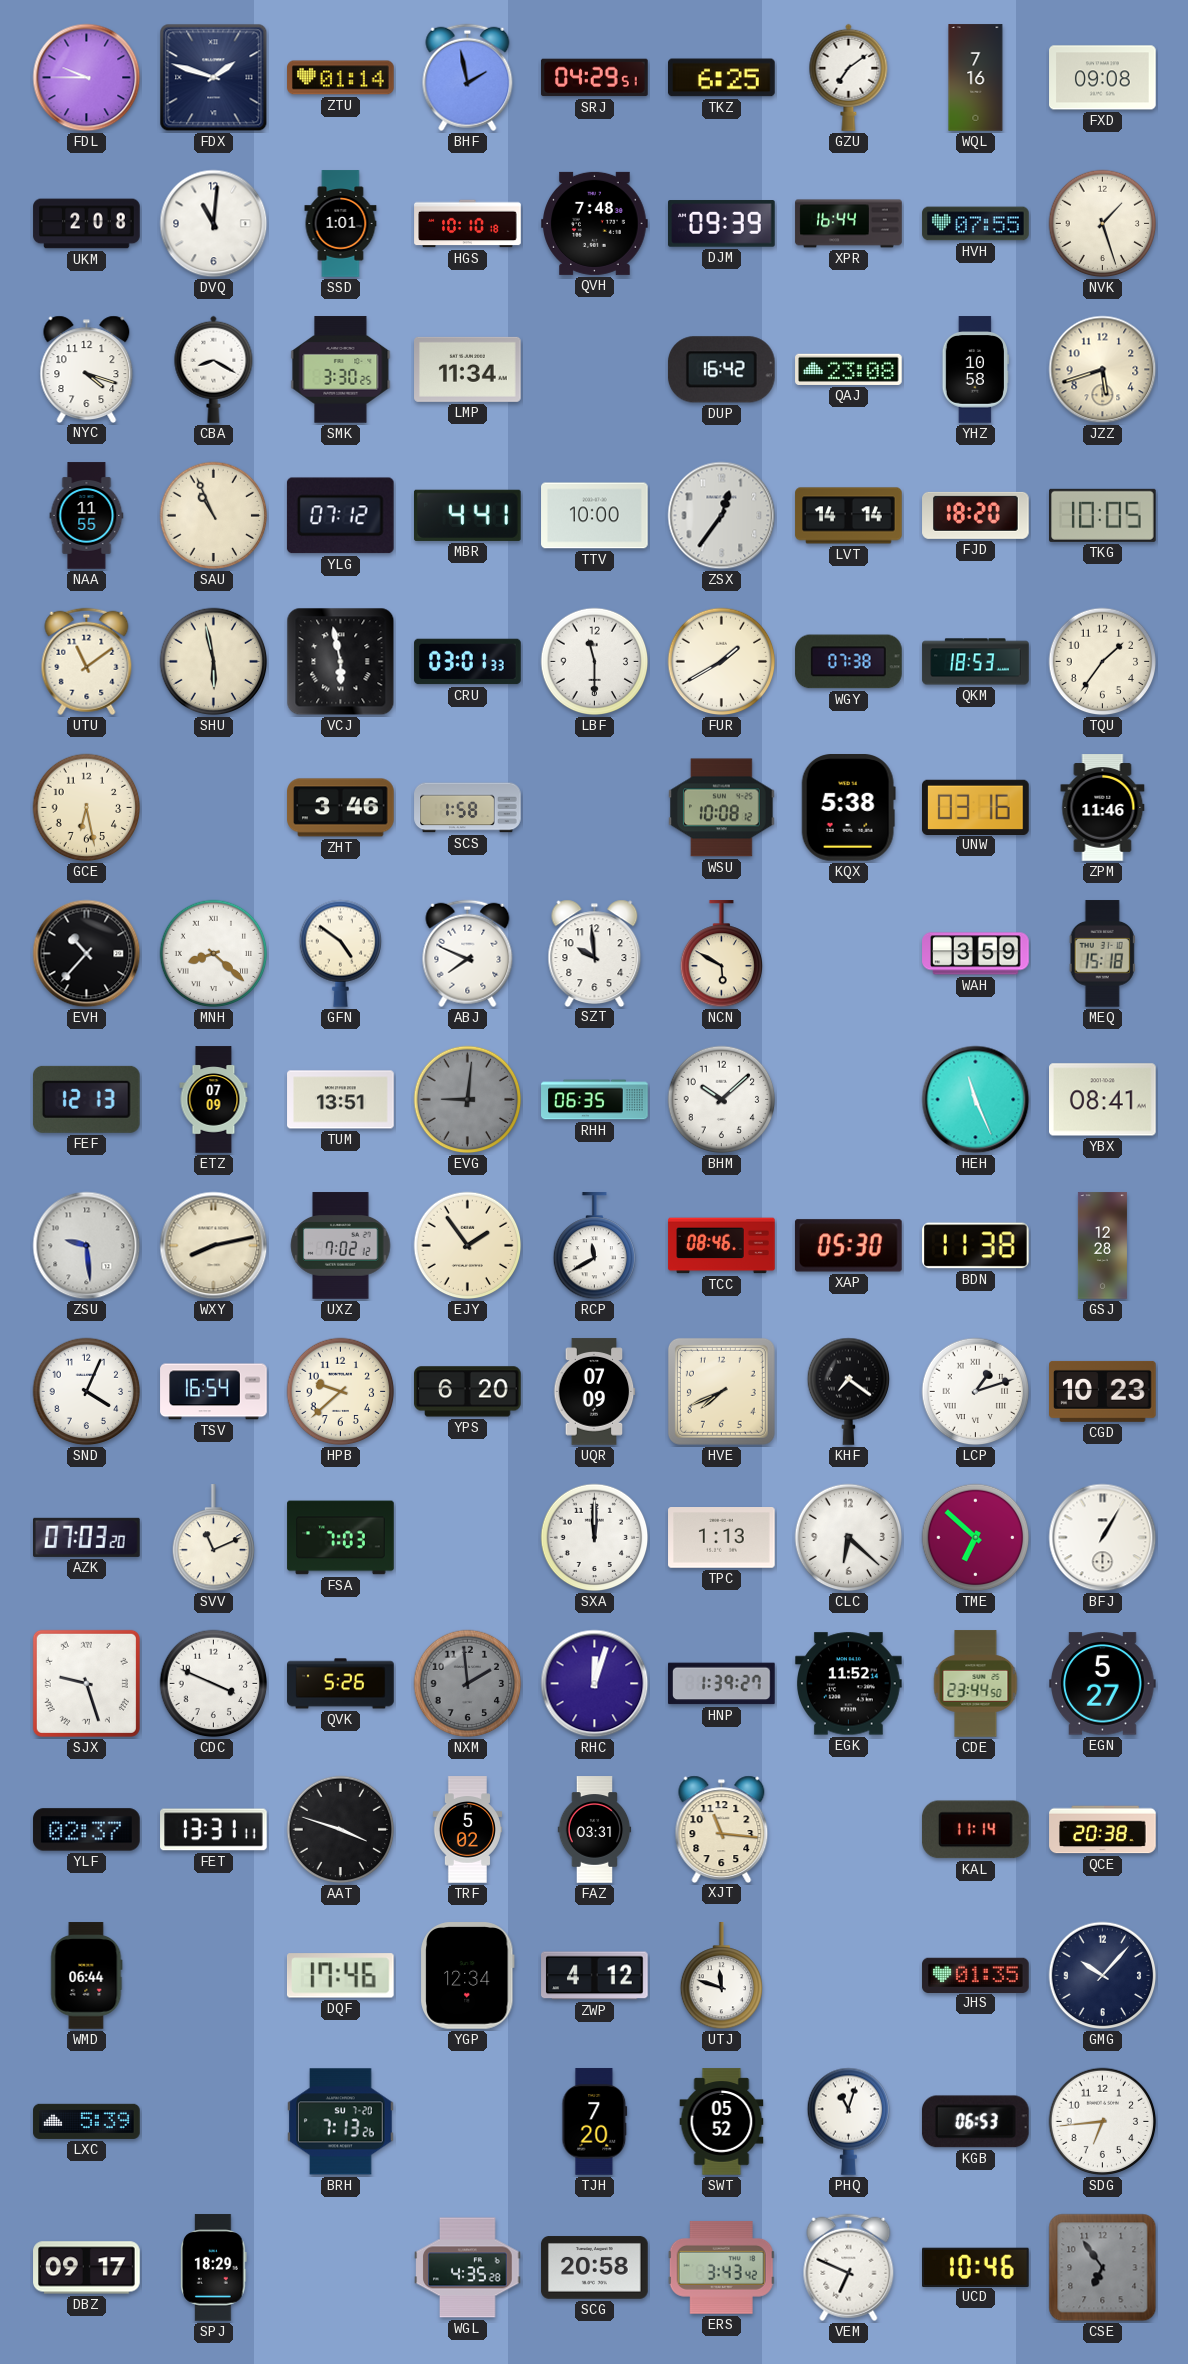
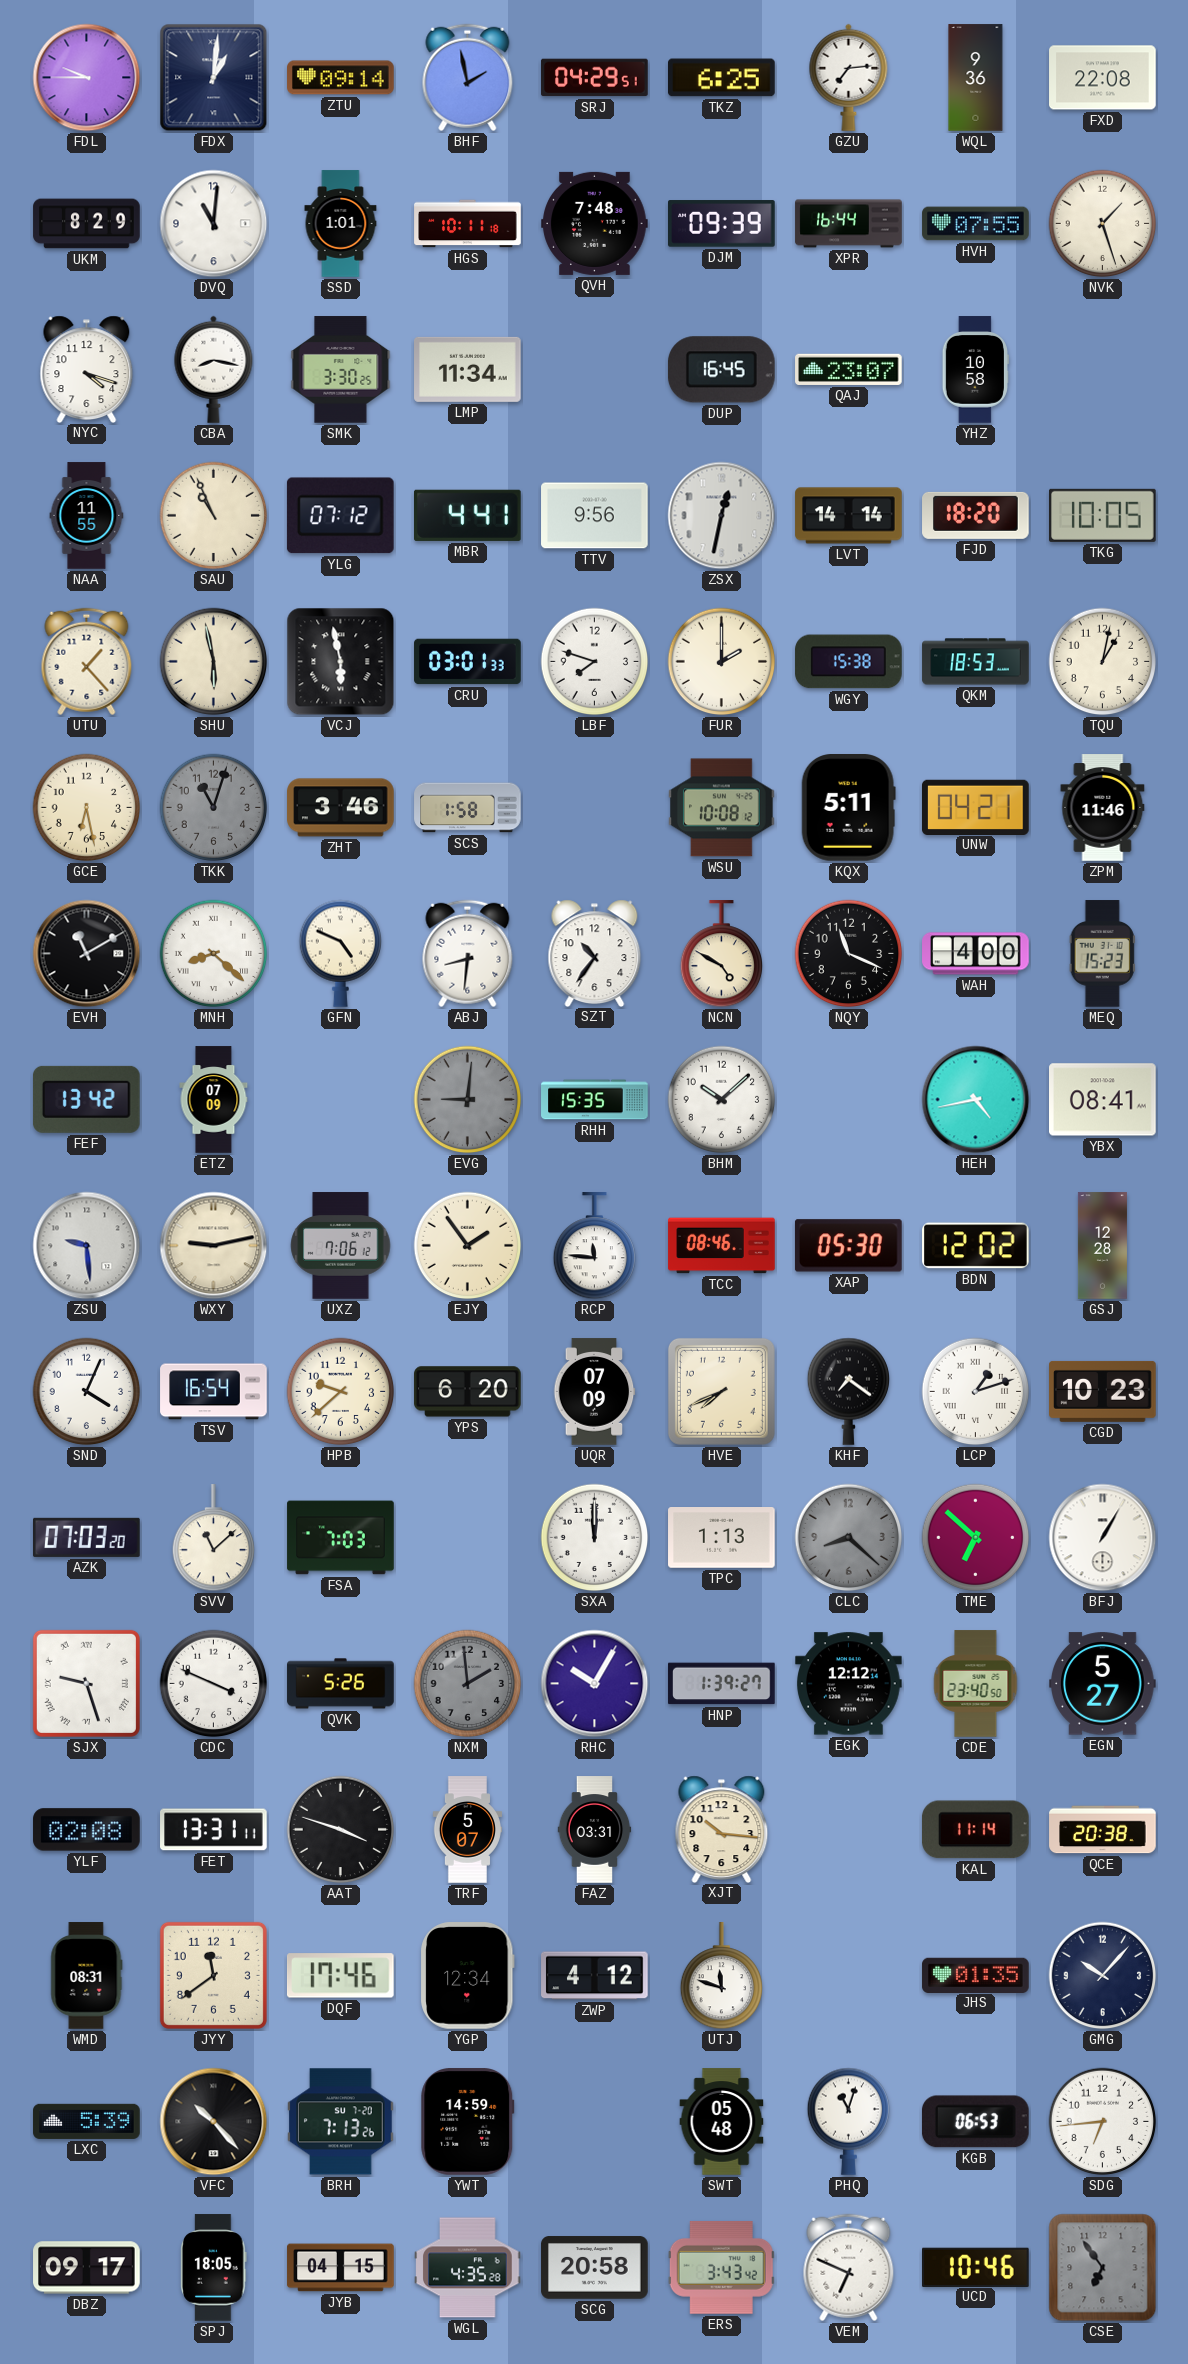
FDX: 1:48 -> 1:01 (214, 78)
ZTU: 01:14 -> 09:14 (341, 78)
GZU: 7:09 -> 7:14 (849, 77)
WQL: 7:16 -> 9:36 (976, 78)
FXD: 09:08 -> 22:08 (1103, 78)
UKM: 2:08 -> 8:29 (87, 224)
HGS: 10:10 -> 10:11 (468, 224)
CBA: 8:20 -> 8:17 (214, 369)
DUP: 16:42 -> 16:45 (721, 370)
QAJ: 23:08 -> 23:07 (849, 369)
JZZ: 5:42 -> none (1103, 370)
TTV: 10:00 -> 9:56 (595, 516)
ZSX: 12:36 -> 12:32 (722, 516)
UTU: 11:09 -> 1:23 (87, 662)
LBF: 11:30 -> 7:48 (595, 662)
FUR: 1:40 -> 2:00 (722, 662)
WGY: 07:38 -> 15:38 (849, 662)
TQU: 1:36 -> 1:02 (1103, 662)
TKK: none -> 11:03 (214, 808)
KQX: 5:38 -> 5:11 (848, 808)
UNW: 03:16 -> 04:21 (976, 807)
EVH: 10:37 -> 11:10 (87, 954)
GFN: 4:51 -> 4:49 (341, 953)
ABJ: 7:49 -> 8:31 (468, 954)
SZT: 9:59 -> 10:36 (595, 953)
NCN: 5:50 -> 4:50 (722, 954)
NQY: none -> 11:19 (849, 954)
WAH: 3:59 -> 4:00 (976, 954)
MEQ: 15:18 -> 15:23 (1102, 954)
FEF: 12:13 -> 13:42 (86, 1099)
TUM: 13:51 -> none (341, 1100)
RHH: 06:35 -> 15:35 (595, 1100)
HEH: 11:26 -> 4:43 (976, 1100)
WXY: 8:13 -> 9:13 (214, 1246)
UXZ: 7:02 -> 7:06 (341, 1246)
RCP: 11:40 -> 11:46 (595, 1246)
BDN: 11:38 -> 12:02 (976, 1246)
SVV: 11:11 -> 11:08 (214, 1538)
CLC: 6:22 -> 8:22 (849, 1538)
CLC dial: white -> grey (849, 1538)
RHC: 12:03 -> 10:05 (595, 1684)
EGK: 11:52 -> 12:12 (849, 1684)
CDE: 23:44 -> 23:40 (976, 1684)
YLF: 02:37 -> 02:08 (87, 1830)
TRF: 5:02 -> 5:07 (467, 1830)
XJT: 11:16 -> 10:16 (722, 1829)
WMD: 06:44 -> 08:31 (87, 1976)
JYY: none -> 11:39 (213, 1975)
VFC: none -> 10:23 (214, 2122)
YWT: none -> 14:59 (468, 2122)
TJH: 7:20 -> none (595, 2122)
SWT: 05:52 -> 05:48 (722, 2122)
SPJ: 18:29 -> 18:05 (214, 2268)
JYB: none -> 04:15 (341, 2268)
